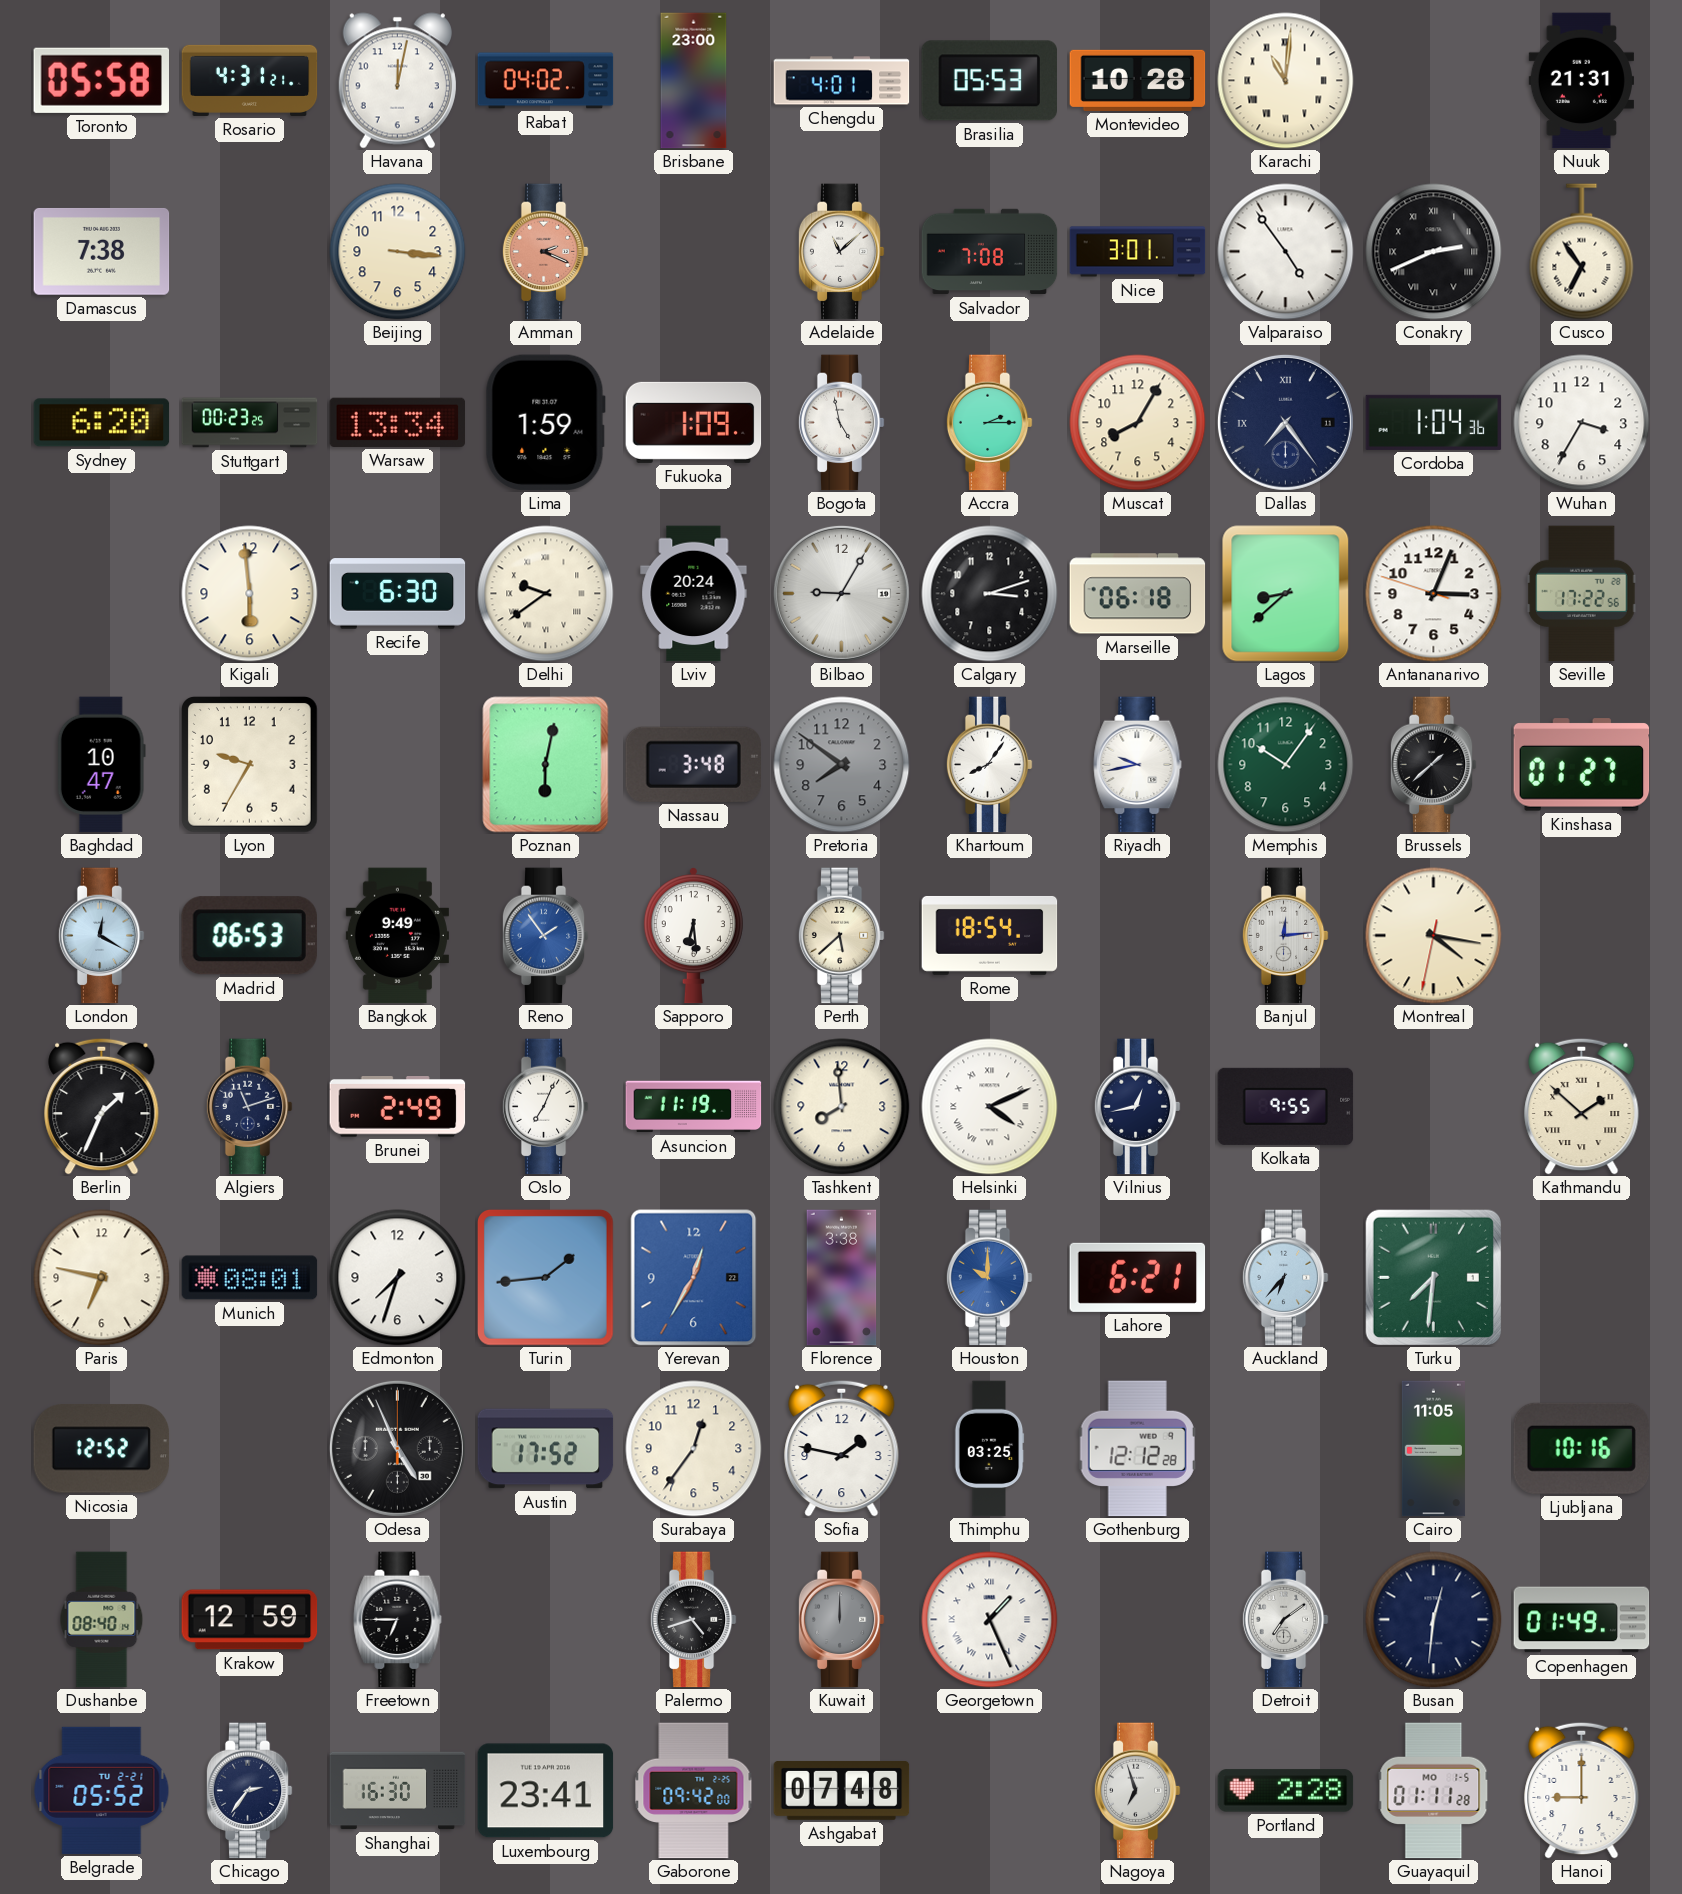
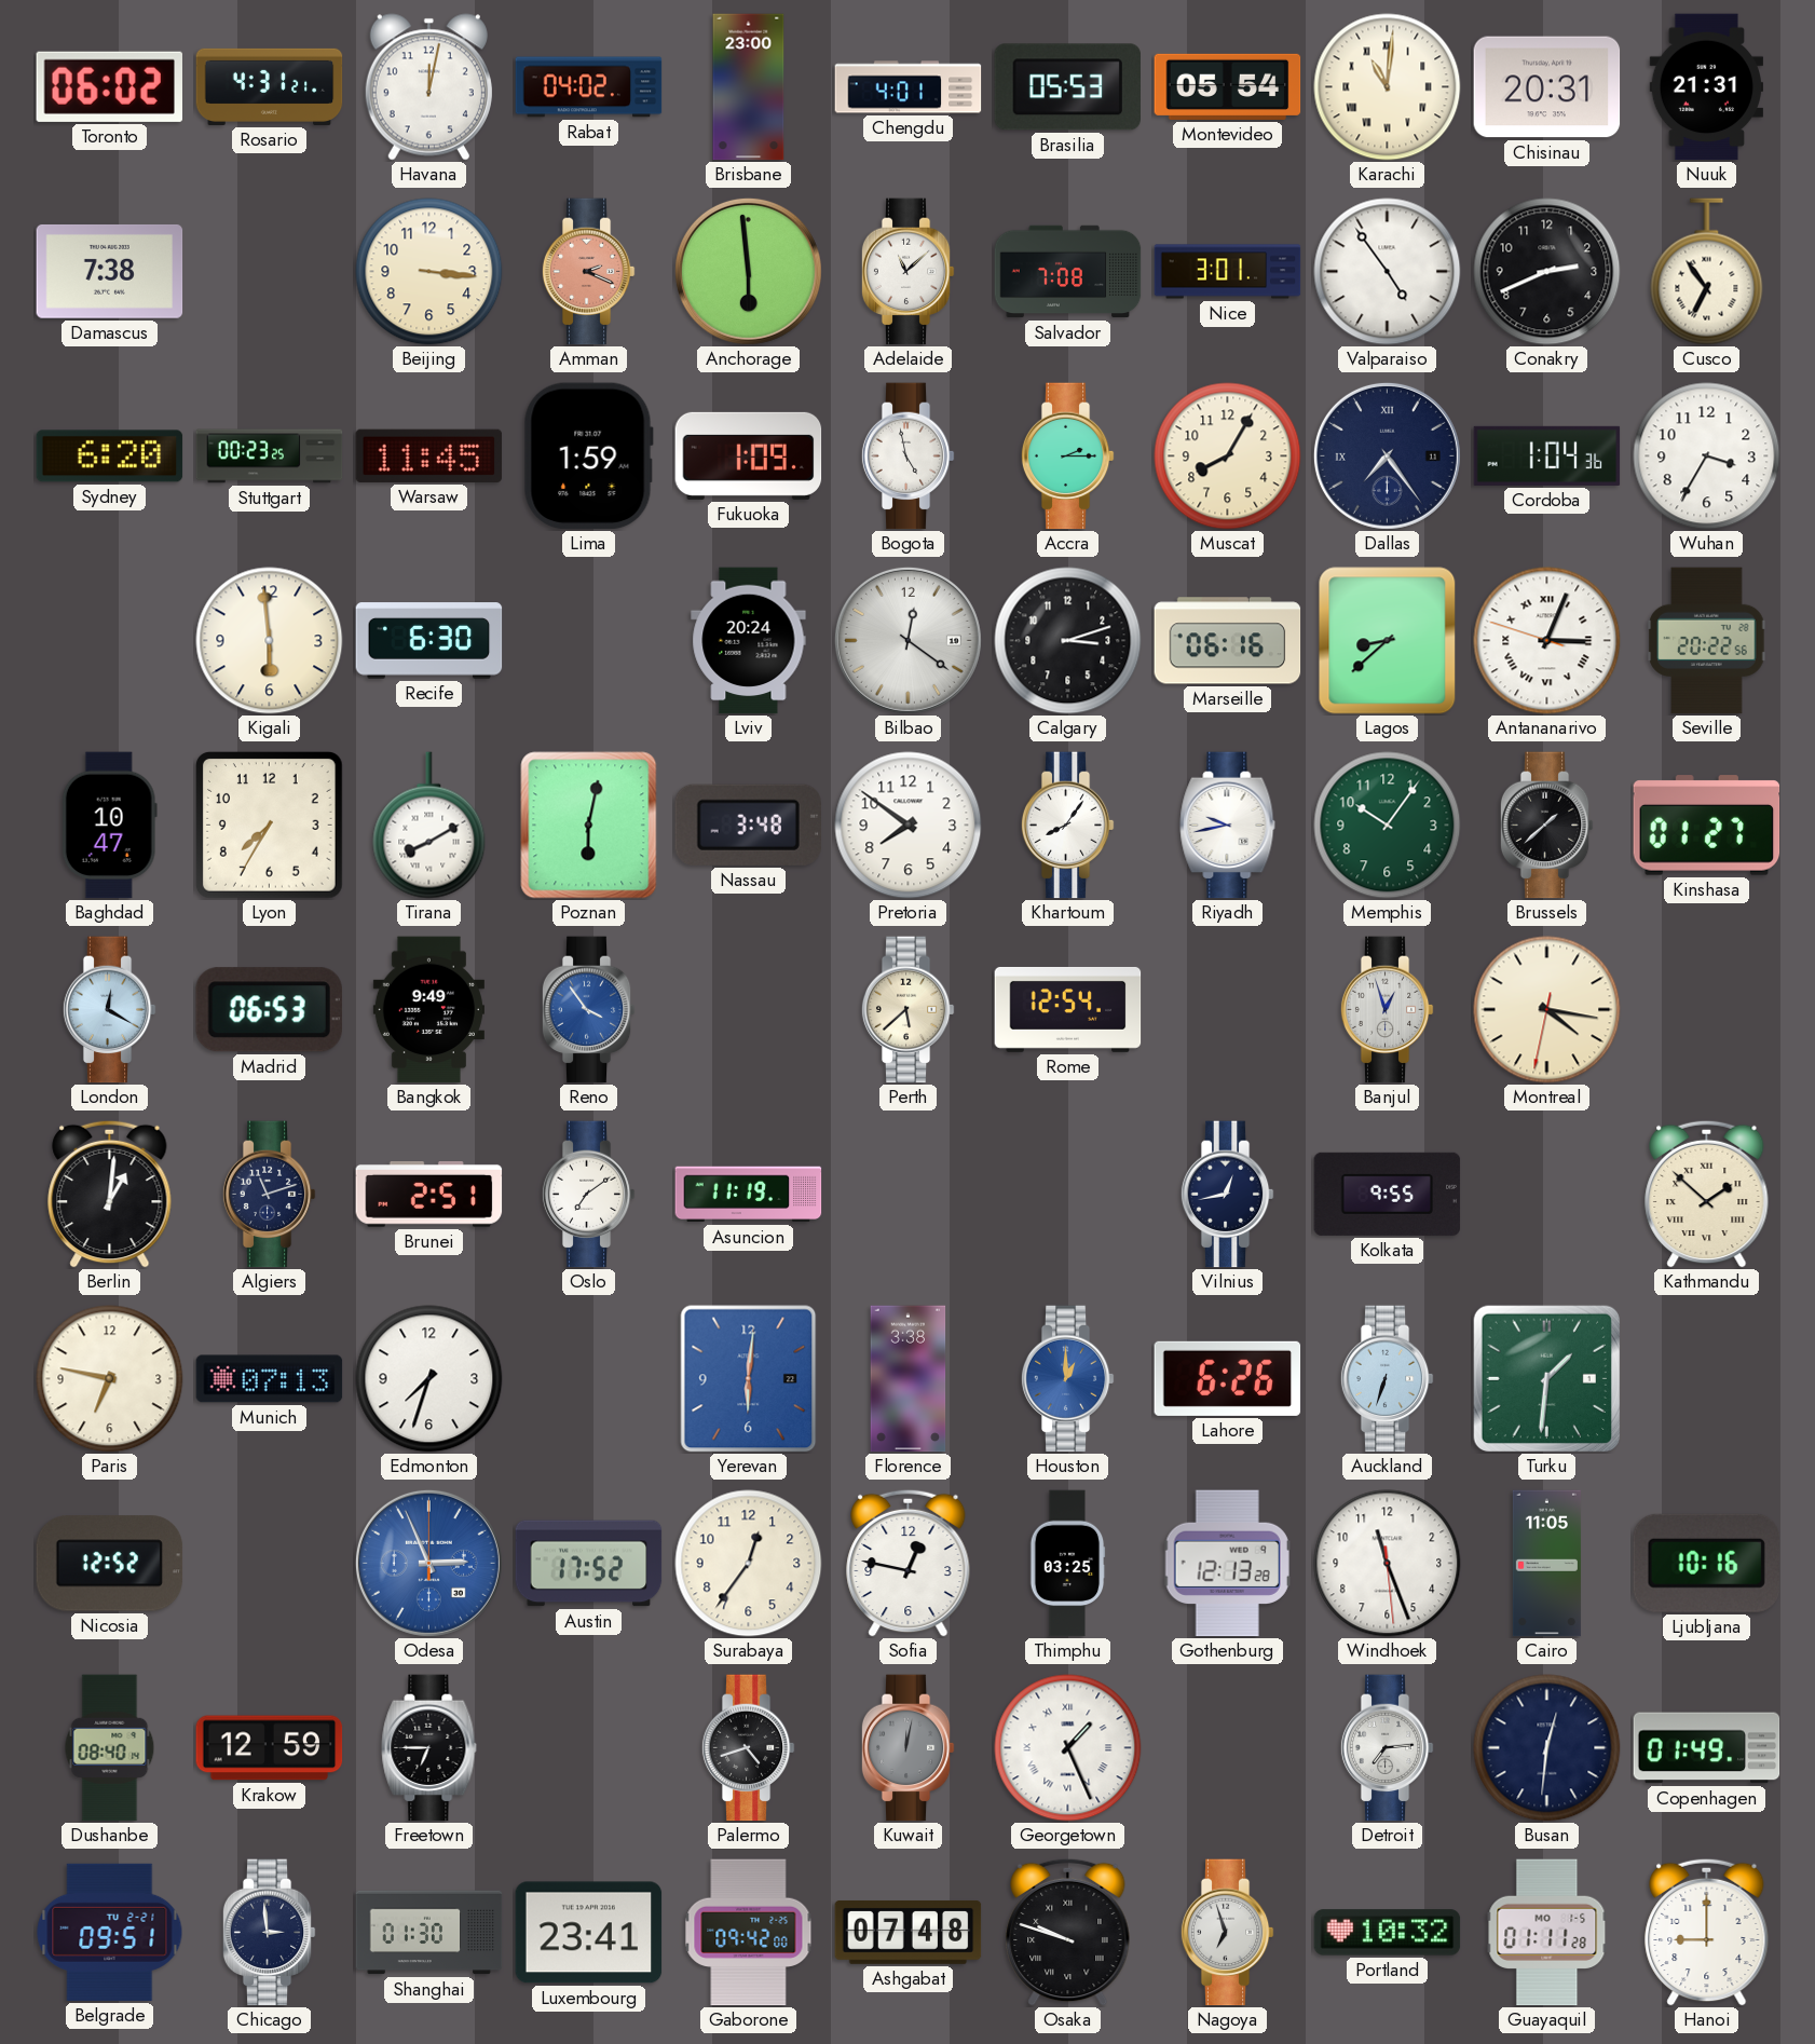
Toronto: 05:58 -> 06:02 (109, 86)
Montevideo: 10:28 -> 05:54 (1228, 86)
Chisinau: none -> 20:31 (1547, 87)
Anchorage: none -> 5:59 (748, 271)
Conakry numerals: Roman -> Arabic (1547, 272)
Warsaw: 13:34 -> 11:45 (429, 455)
Delhi: 9:39 -> none (546, 594)
Bilbao: 9:05 -> 12:21 (907, 640)
Marseille: 06:18 -> 06:16 (1228, 641)
Antananarivo numerals: Arabic -> Roman (1547, 641)
Seville: 17:22 -> 20:22 (1707, 641)
Lyon: 9:35 -> 7:35 (270, 826)
Tirana: none -> 8:10 (429, 826)
Pretoria dial: grey -> white (909, 826)
Reno: 1:54 -> 3:54 (588, 1010)
Sapporo: 6:29 -> none (693, 936)
Rome: 18:54 -> 12:54 (1068, 1009)
Banjul: 12:14 -> 12:57 (1387, 1010)
Berlin: 1:34 -> 1:01 (110, 1194)
Brunei: 2:49 -> 2:51 (429, 1195)
Oslo: 7:04 -> 7:09 (588, 1195)
Tashkent: 7:59 -> none (842, 1107)
Helsinki: 4:11 -> none (990, 1107)
Munich: 08:01 -> 07:13 (270, 1379)
Turin: 1:44 -> none (546, 1278)
Yerevan: 12:35 -> 6:01 (749, 1379)
Houston: 10:00 -> 1:00 (1067, 1379)
Lahore: 6:21 -> 6:26 (1228, 1378)
Auckland: 6:37 -> 6:33 (1387, 1379)
Turku: 7:31 -> 1:31 (1546, 1378)
Odesa: 4:56 -> 2:56 (428, 1563)
Odesa dial: black -> blue (428, 1563)
Sofia: 1:47 -> 12:47 (909, 1563)
Gothenburg: 12:12 -> 12:13 (1227, 1564)
Windhoek: none -> 11:26 (1388, 1564)
Kuwait: 12:00 -> 12:02 (907, 1748)
Detroit: 7:09 -> 7:14 (1387, 1748)
Belgrade: 05:52 -> 09:51 (110, 1932)
Chicago: 2:36 -> 2:59 (269, 1933)
Shanghai: 16:30 -> 01:30 (429, 1933)
Osaka: none -> 9:48 (1068, 1932)
Portland: 2:28 -> 10:32 (1388, 1933)
